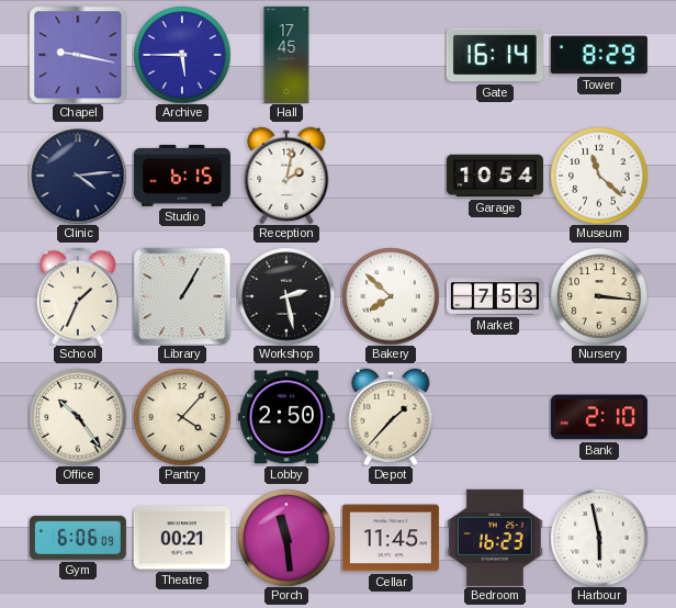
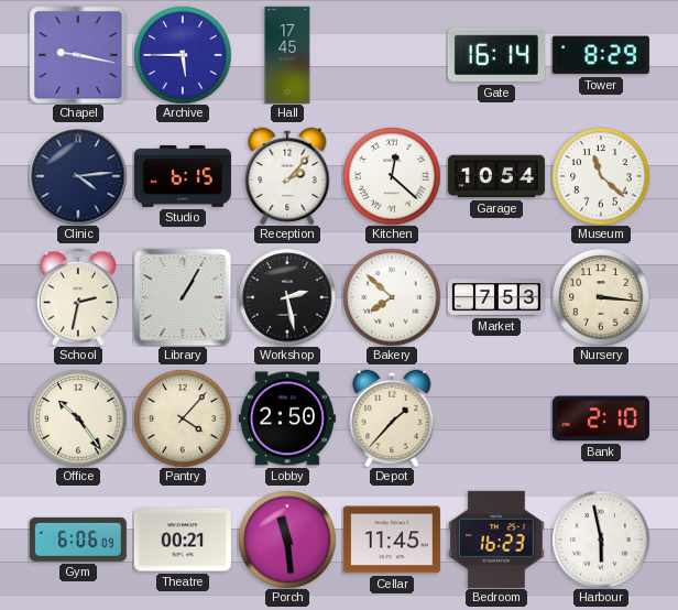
Reception: 2:02 -> 2:07 (287, 175)
Kitchen: none -> 12:22 (392, 176)
School: 1:34 -> 2:32 (78, 297)
